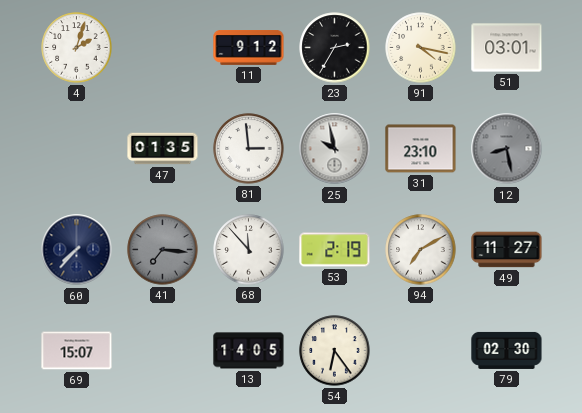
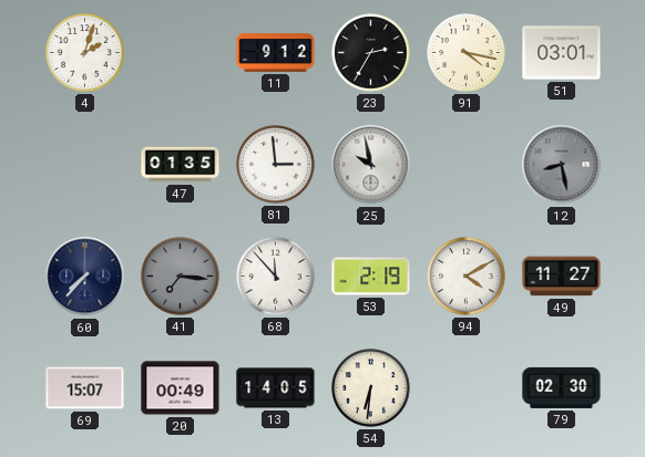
31: 23:10 -> none (421, 149)
94: 7:10 -> 4:10 (467, 277)
20: none -> 00:49 (181, 388)
54: 6:24 -> 6:31 (371, 388)
